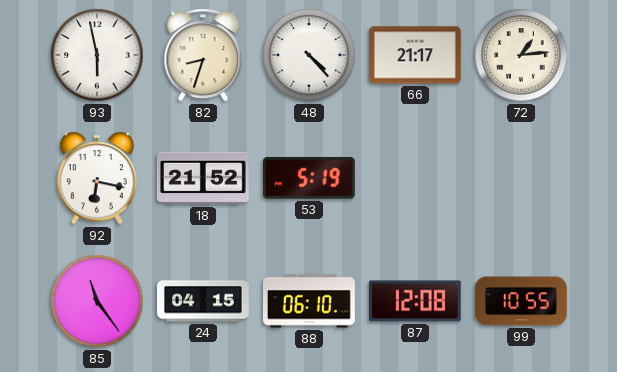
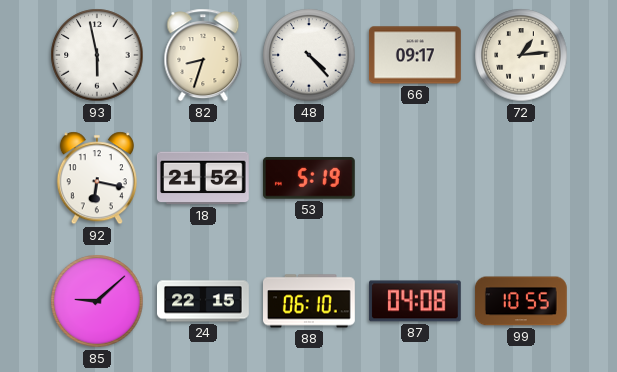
66: 21:17 -> 09:17 (415, 55)
85: 11:24 -> 9:08 (97, 301)
24: 04:15 -> 22:15 (204, 301)
87: 12:08 -> 04:08 (415, 301)
